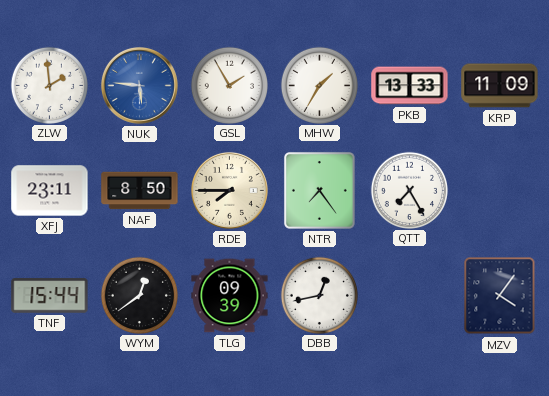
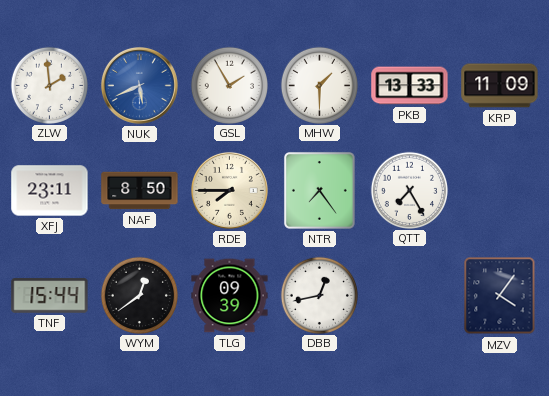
NUK: 5:46 -> 5:41 (139, 85)
MHW: 1:35 -> 1:30 (319, 85)
